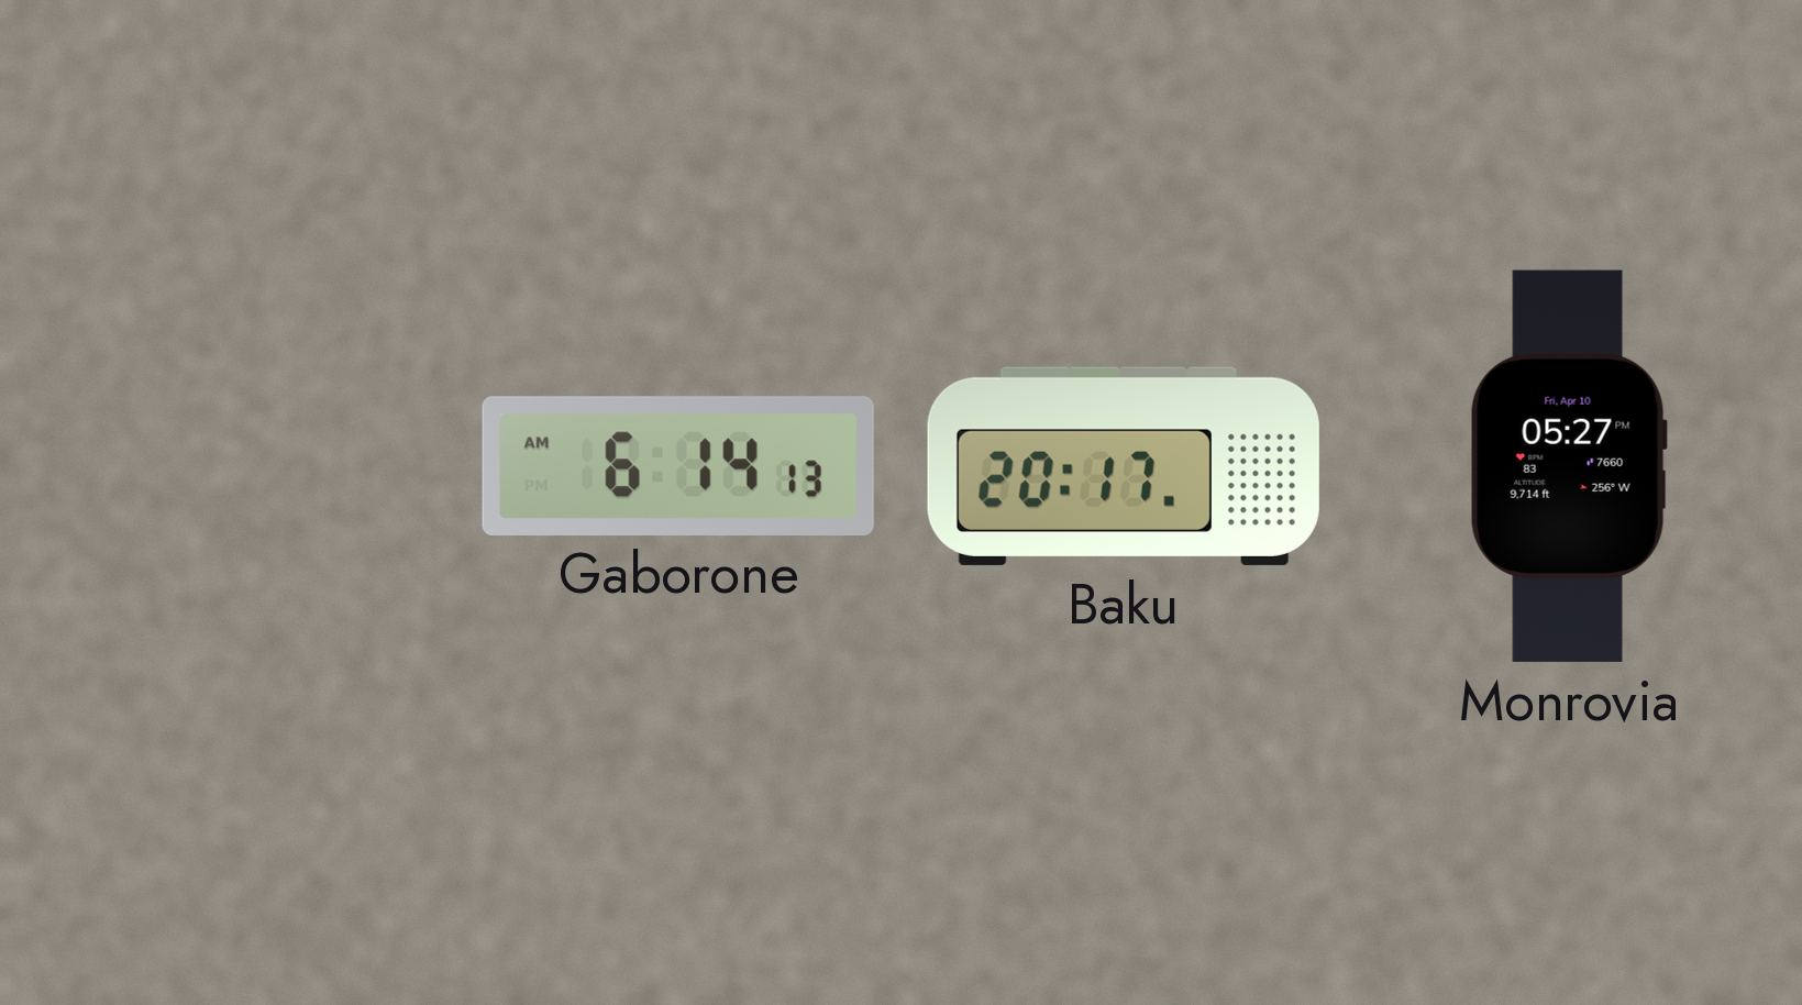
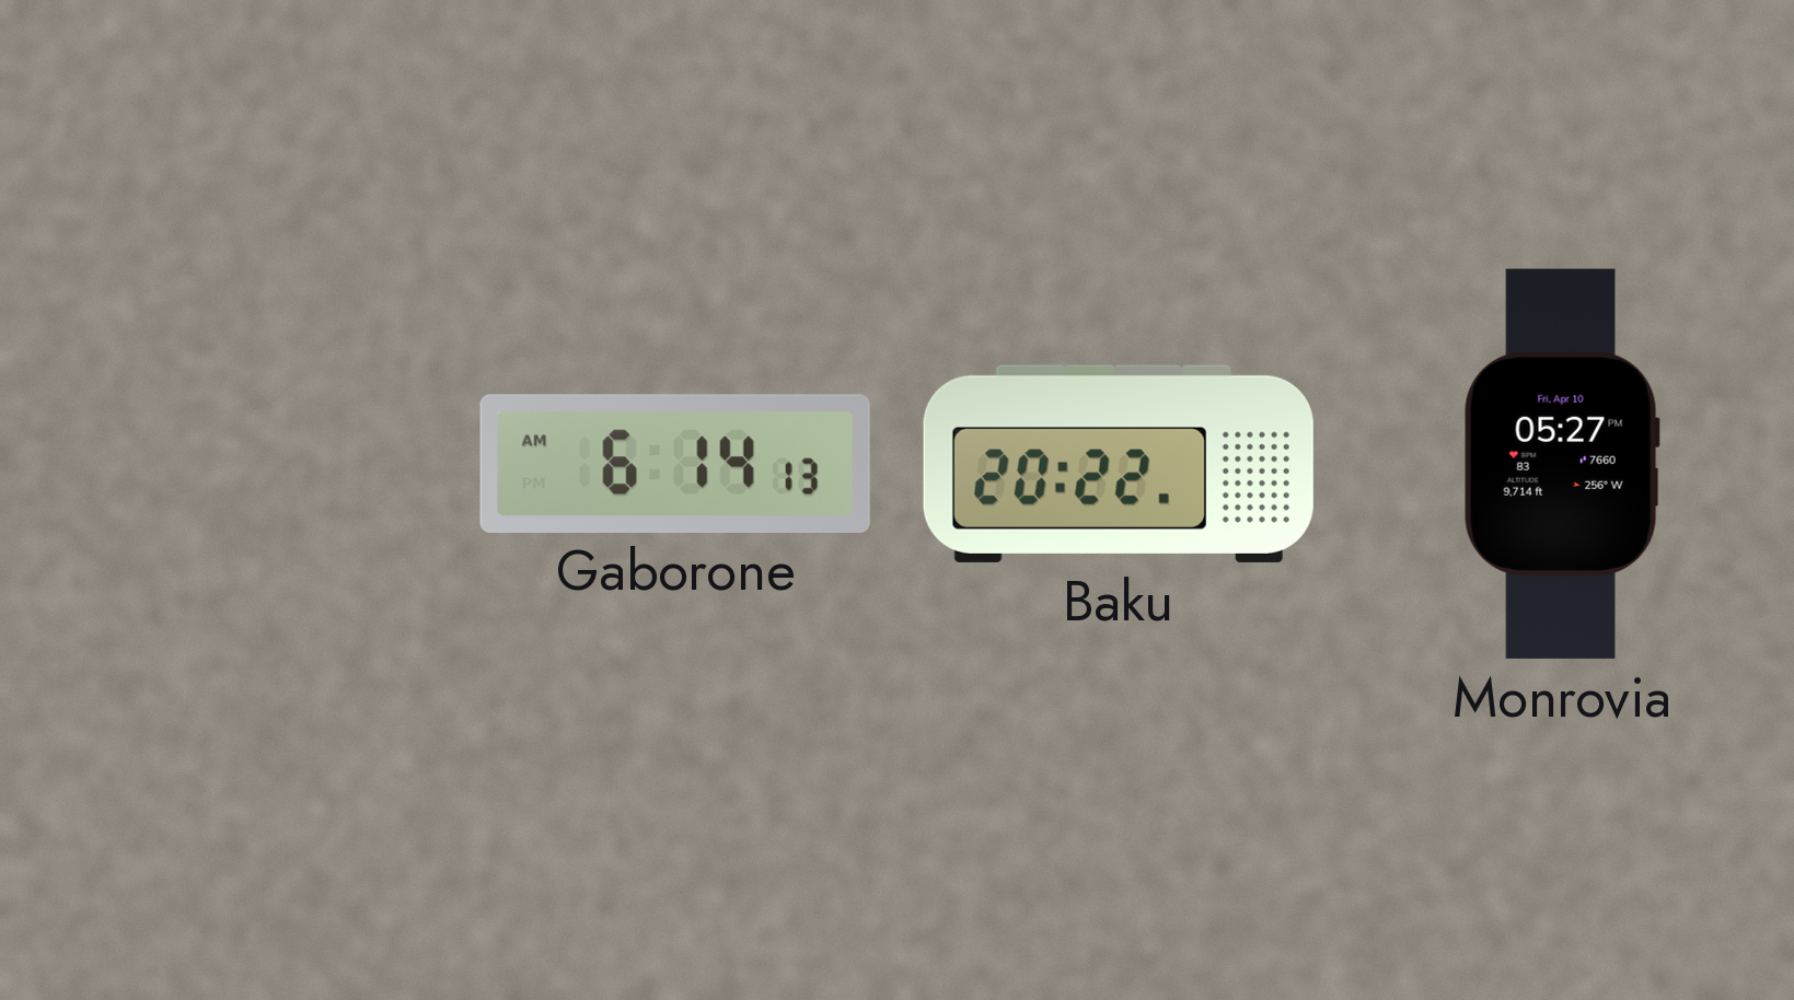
Baku: 20:17 -> 20:22 (1119, 464)
